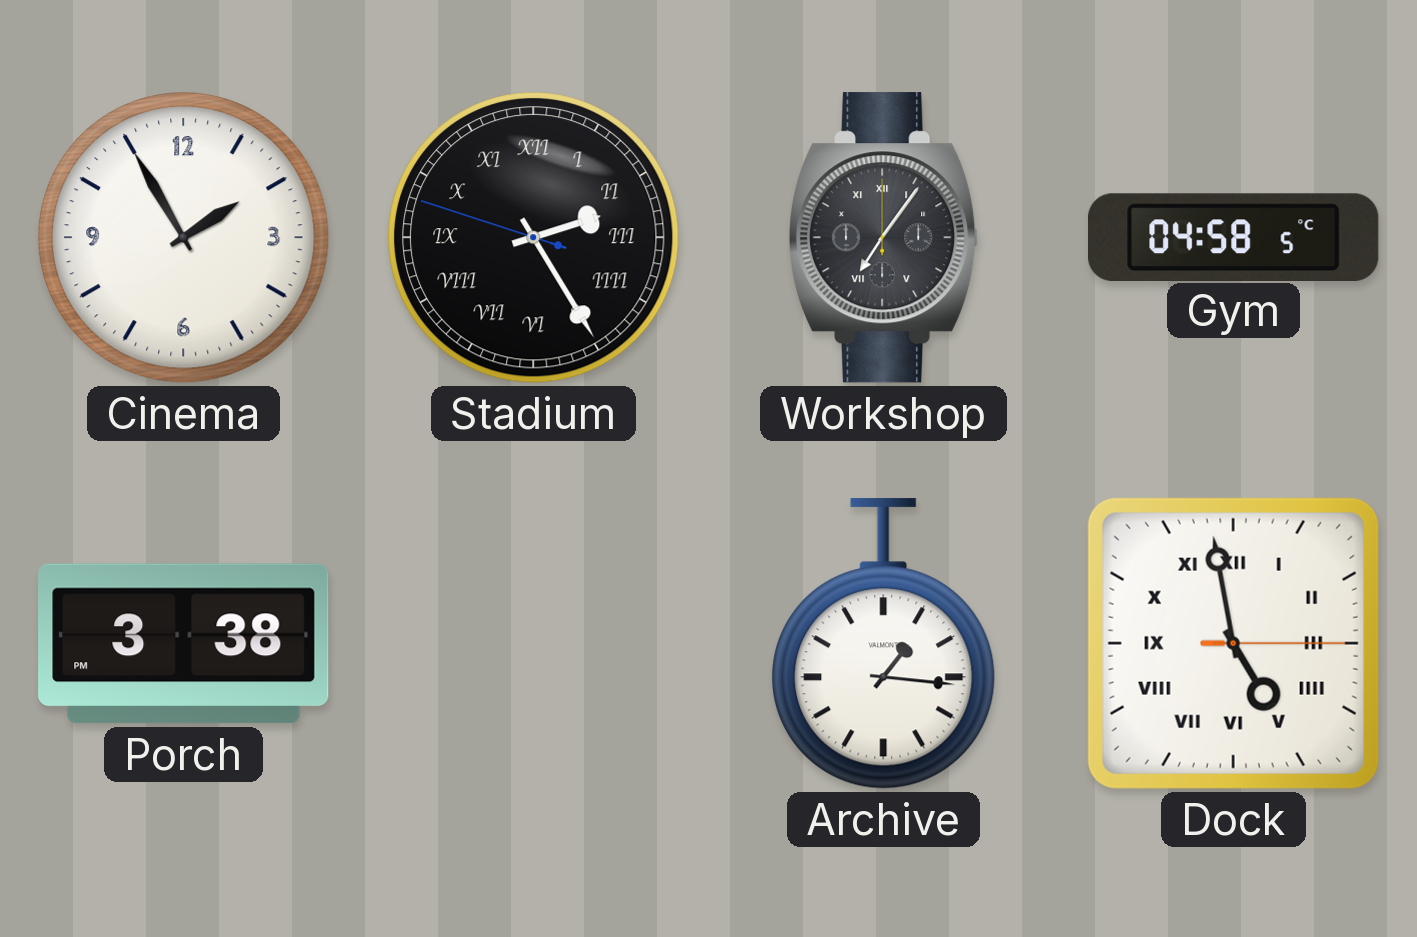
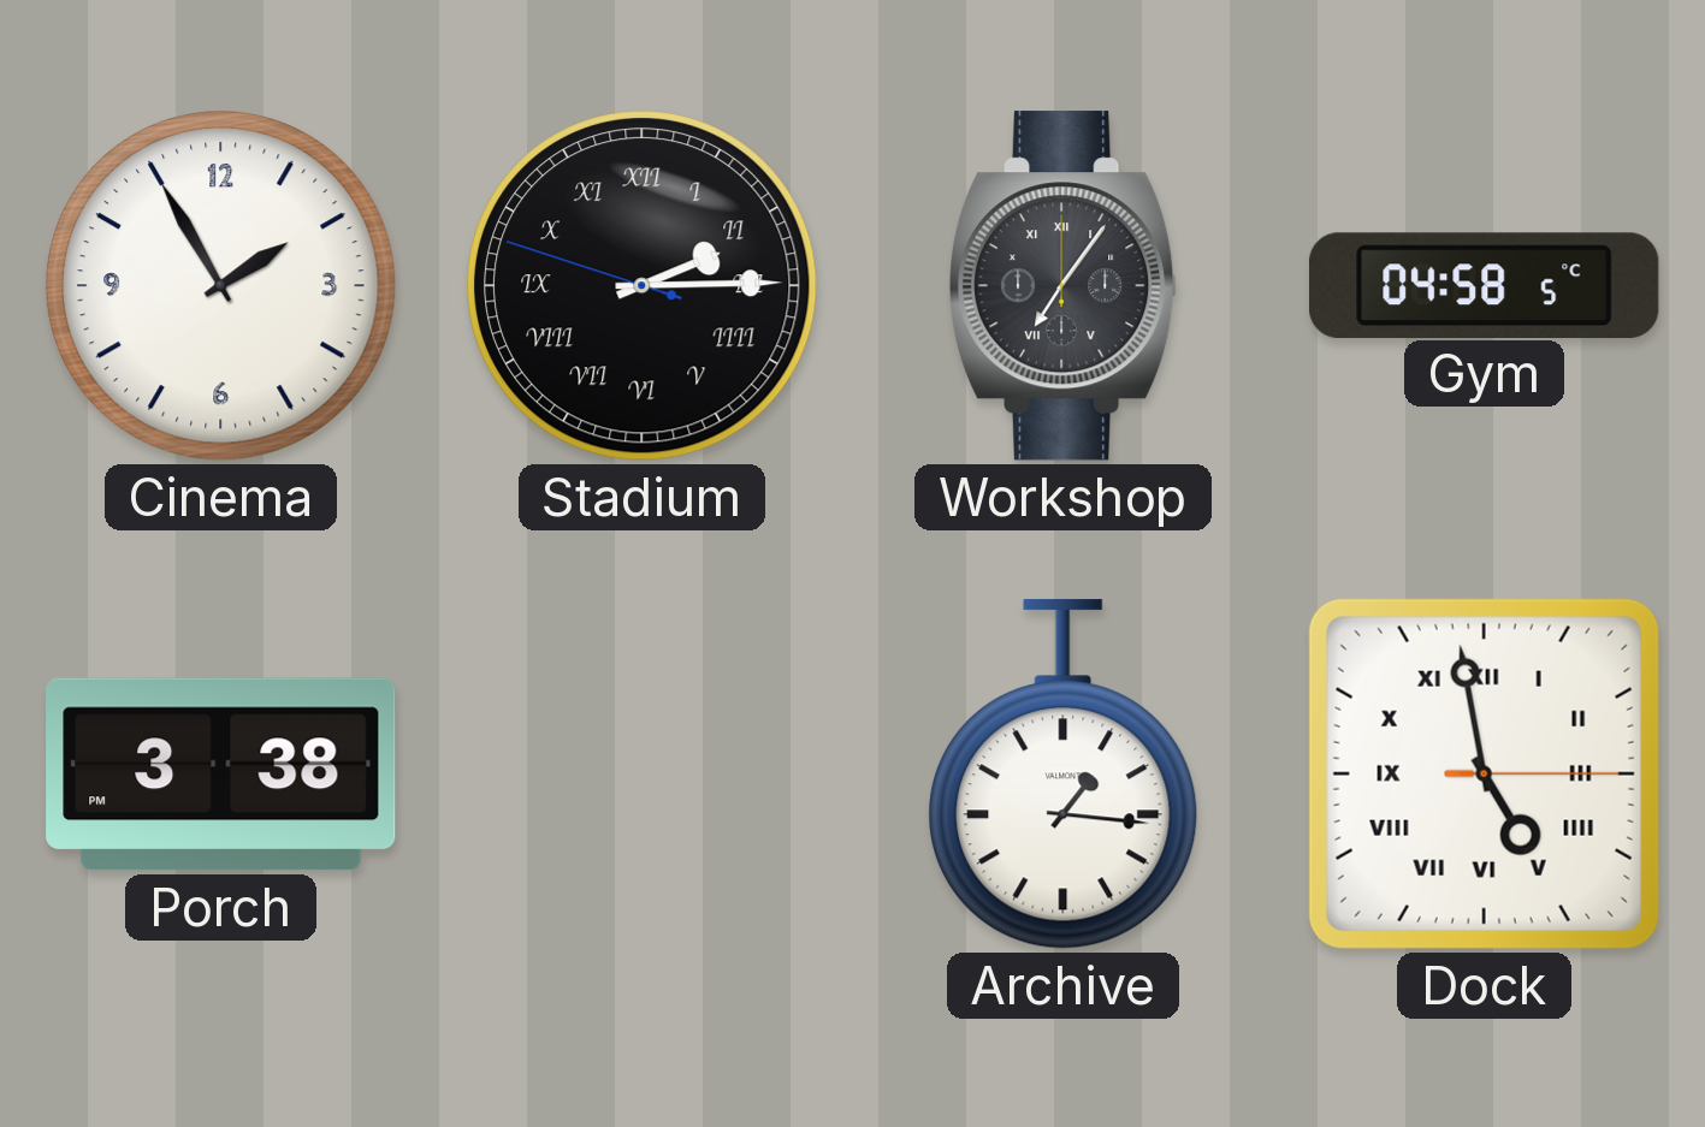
Stadium: 2:24 -> 2:14 (643, 286)
